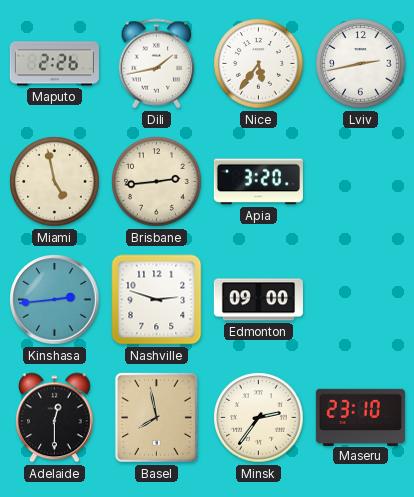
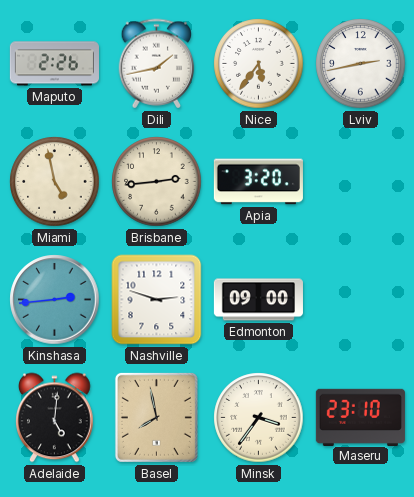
Adelaide: 12:30 -> 5:01 (55, 418)
Minsk: 2:36 -> 3:36 (259, 418)
